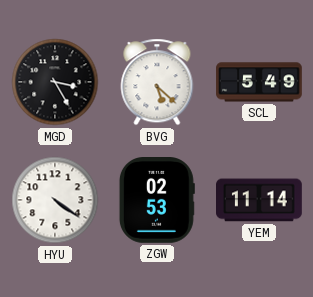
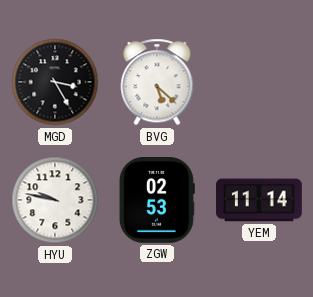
SCL: 5:49 -> none (259, 82)
HYU: 4:21 -> 9:47 (55, 200)
